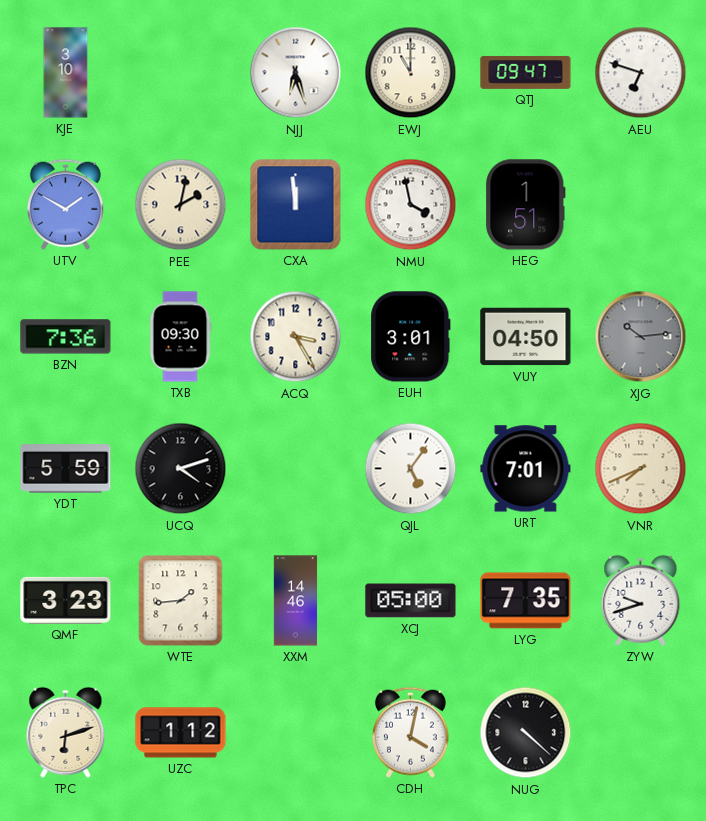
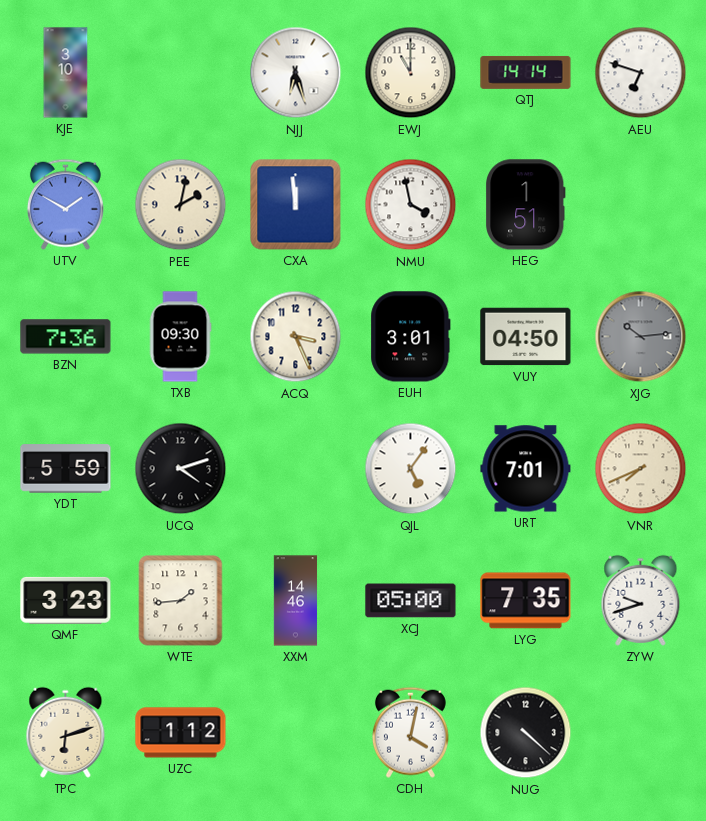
QTJ: 09:47 -> 14:14 (526, 72)
ACQ: 3:25 -> 3:26 (296, 337)
